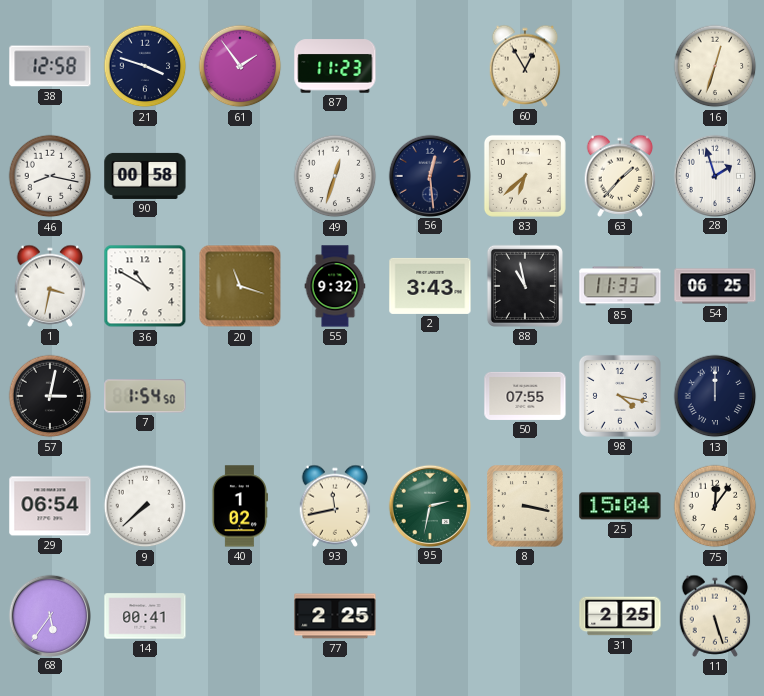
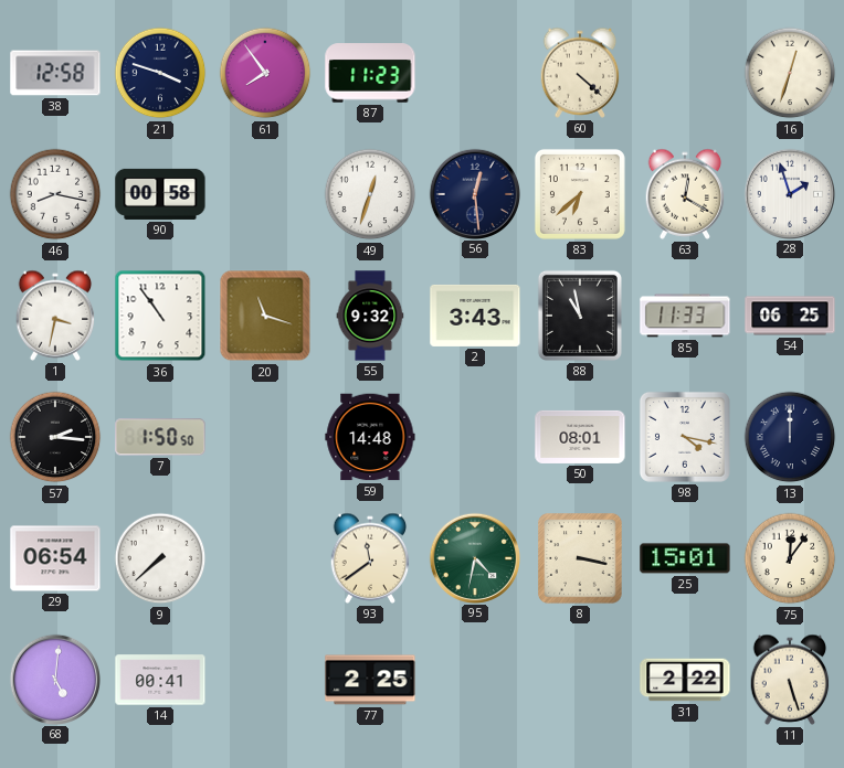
61: 1:54 -> 7:54 (265, 73)
60: 12:55 -> 4:22 (580, 73)
63: 1:37 -> 12:20 (685, 194)
36: 10:50 -> 10:54 (160, 316)
57: 3:02 -> 2:16 (55, 437)
7: 1:54 -> 1:50 (160, 437)
59: none -> 14:48 (370, 437)
50: 07:55 -> 08:01 (580, 437)
40: 1:02 -> none (239, 506)
93: 11:43 -> 11:39 (370, 558)
95: 2:32 -> 4:32 (474, 557)
25: 15:04 -> 15:01 (685, 558)
68: 5:36 -> 5:01 (54, 679)
31: 2:25 -> 2:22 (685, 680)
